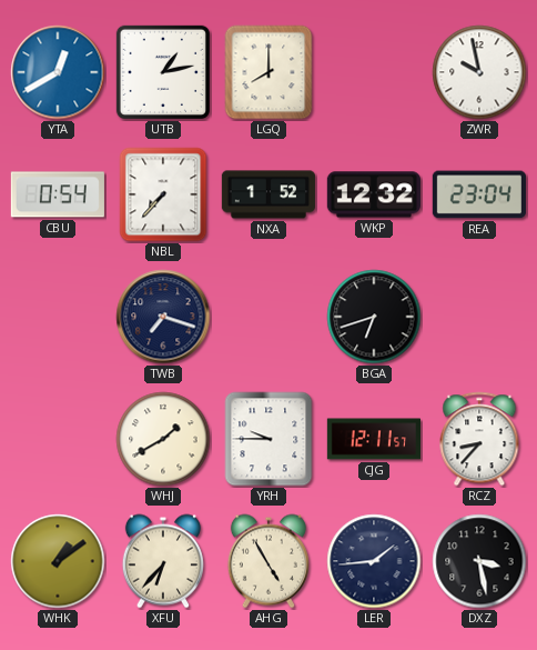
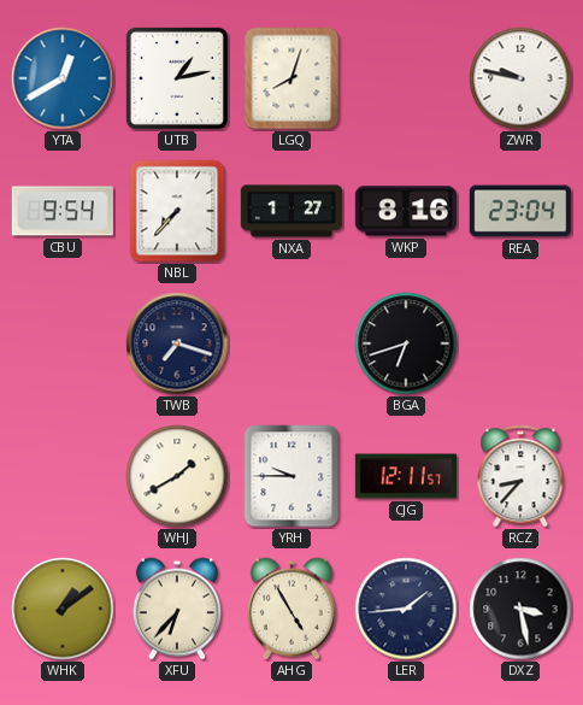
LGQ: 8:00 -> 8:03 (291, 78)
ZWR: 9:58 -> 9:47 (520, 78)
CBU: 0:54 -> 9:54 (63, 211)
NXA: 1:52 -> 1:27 (291, 211)
WKP: 12:32 -> 8:16 (406, 211)
